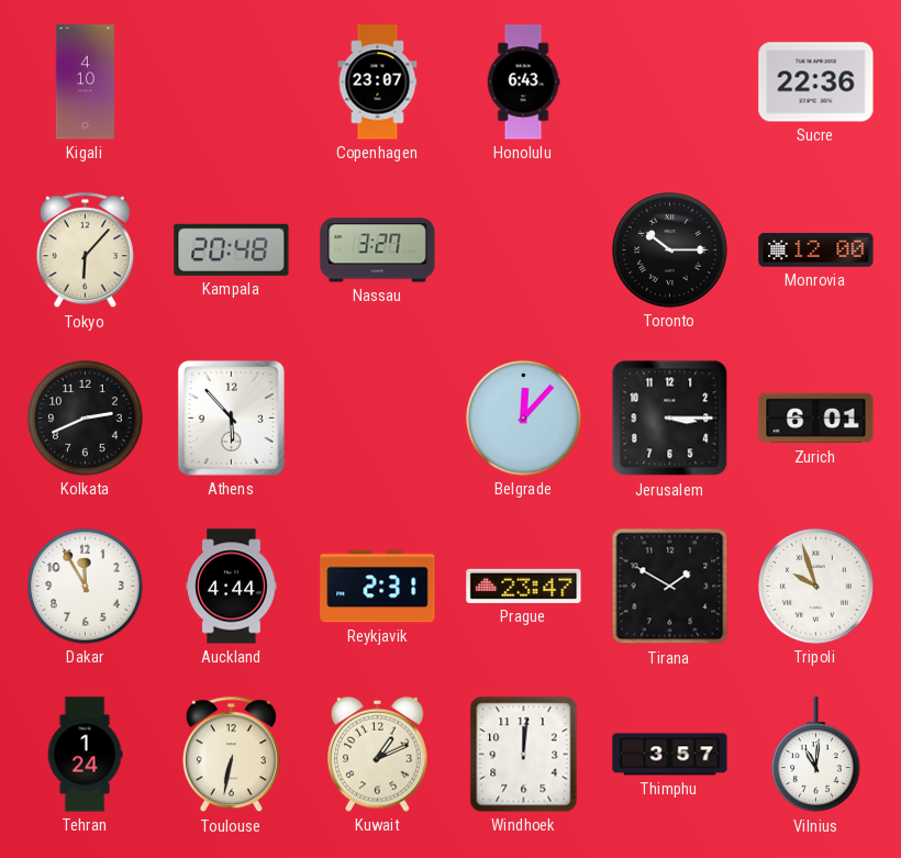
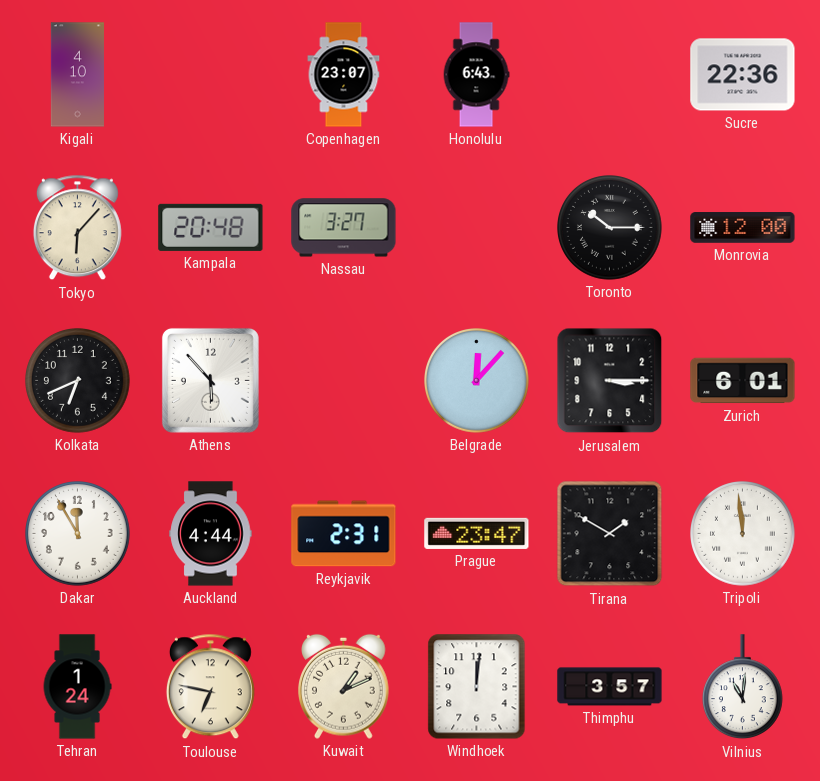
Kolkata: 2:41 -> 6:41 (78, 381)
Tripoli: 9:57 -> 11:59 (743, 534)
Toulouse: 6:32 -> 6:47 (210, 687)
